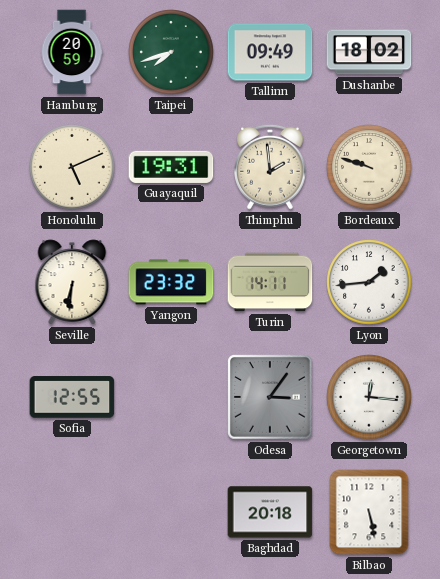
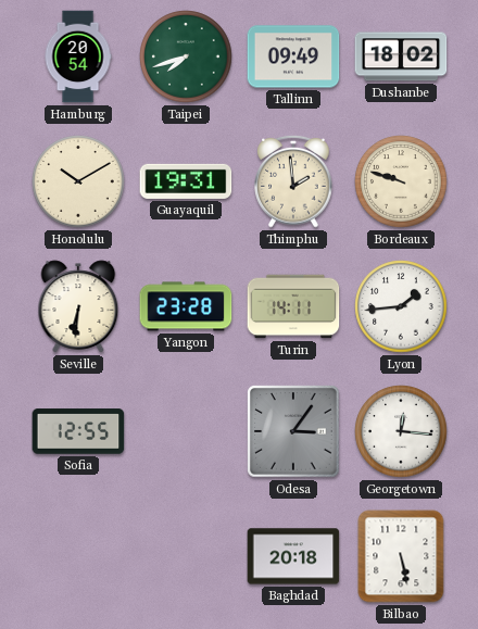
Hamburg: 20:59 -> 20:54 (78, 56)
Honolulu: 5:11 -> 10:10 (78, 181)
Yangon: 23:32 -> 23:28 (186, 306)
